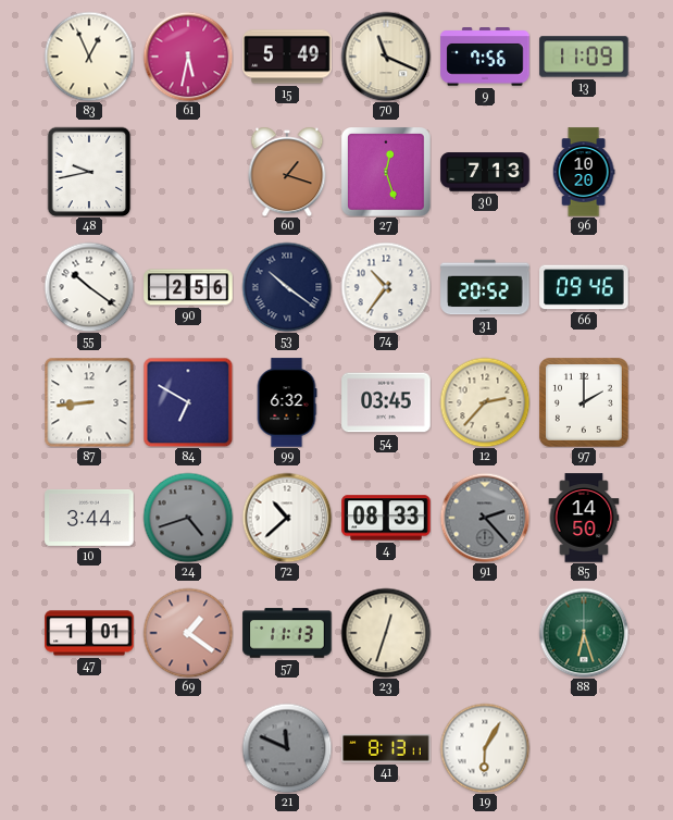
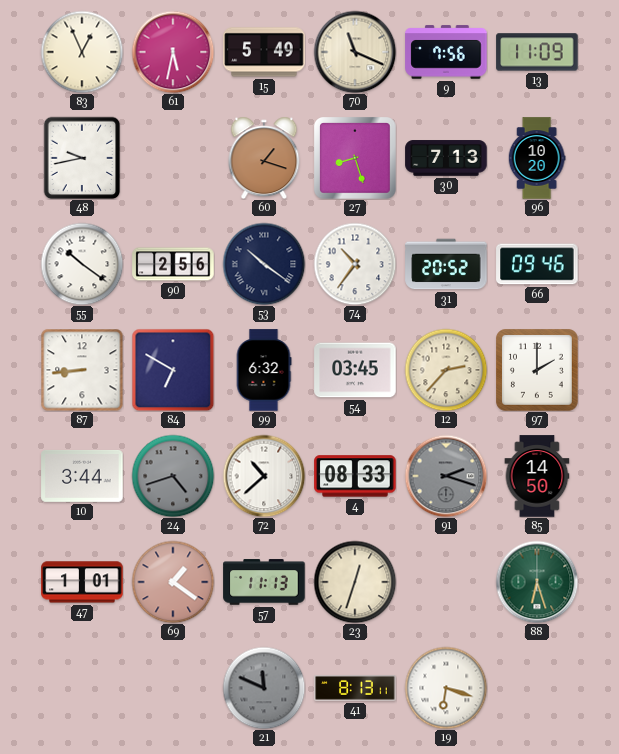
27: 12:27 -> 8:27 (356, 159)
91: 2:23 -> 2:18 (446, 476)
19: 6:05 -> 6:18 (446, 688)
